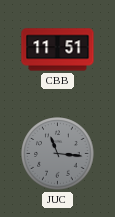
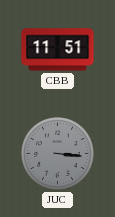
JUC: 11:16 -> 3:16 (58, 154)
